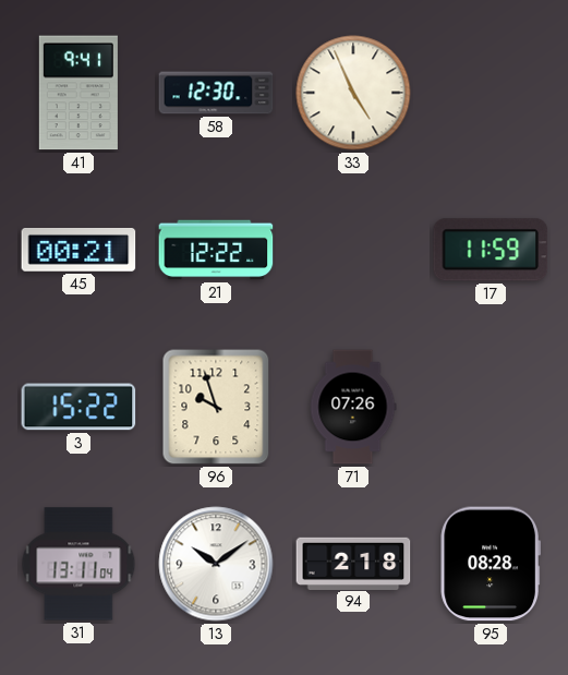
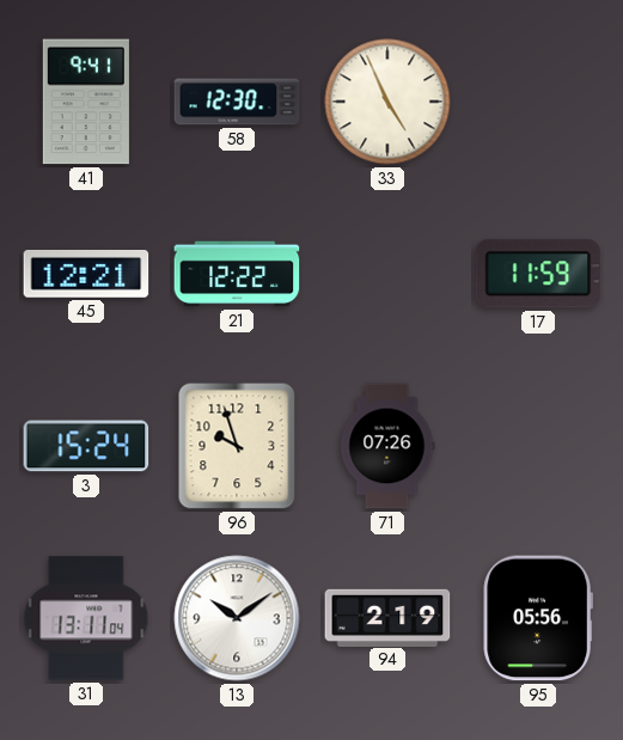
45: 00:21 -> 12:21 (86, 275)
3: 15:22 -> 15:24 (86, 446)
94: 2:18 -> 2:19 (387, 617)
95: 08:28 -> 05:56 (537, 618)
